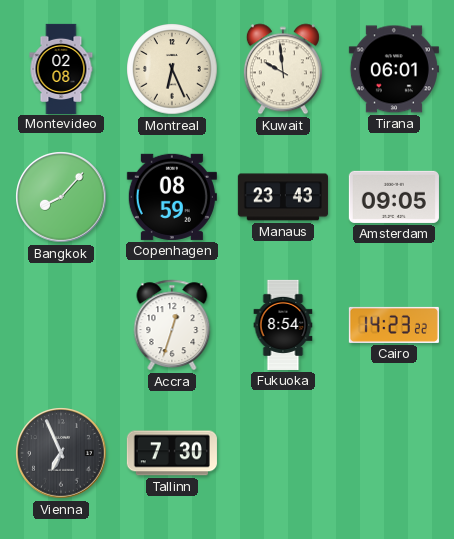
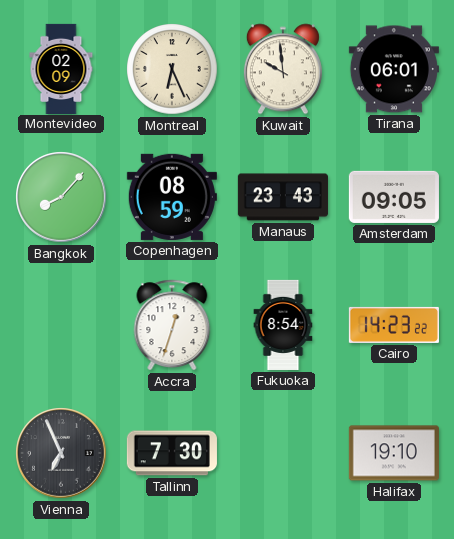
Montevideo: 02:08 -> 02:09 (61, 68)
Halifax: none -> 19:10 (394, 453)
